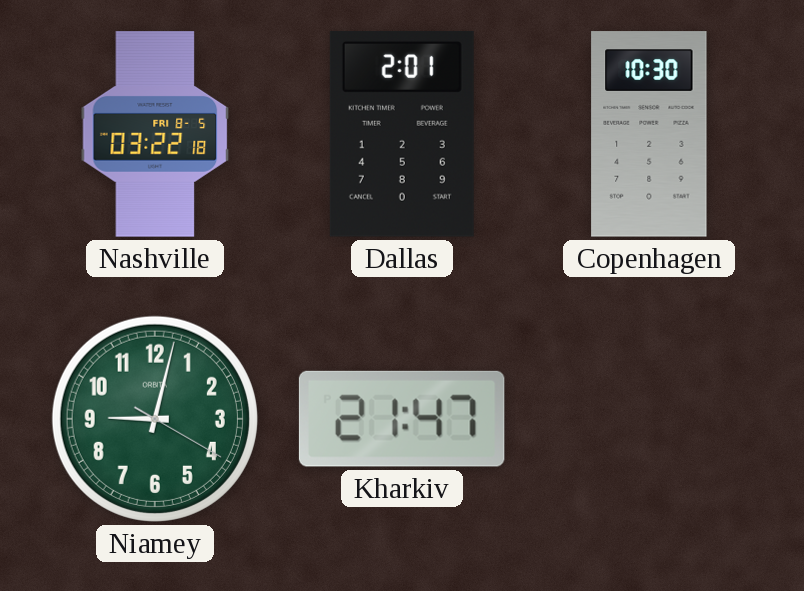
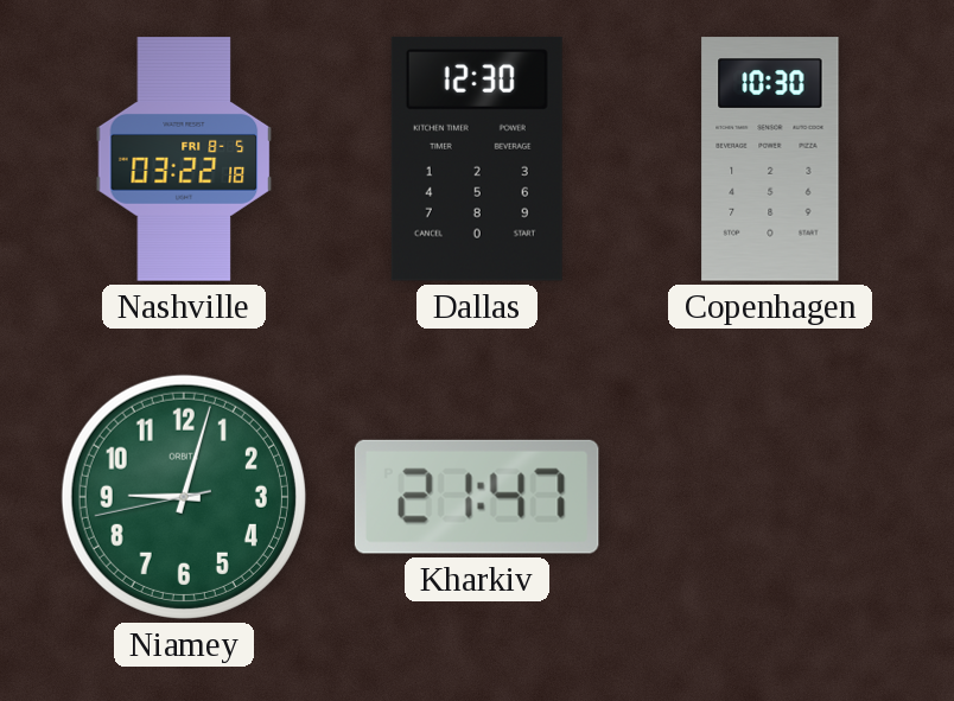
Dallas: 2:01 -> 12:30 (477, 159)
Niamey: 9:02:20 -> 9:02:43 (184, 497)
